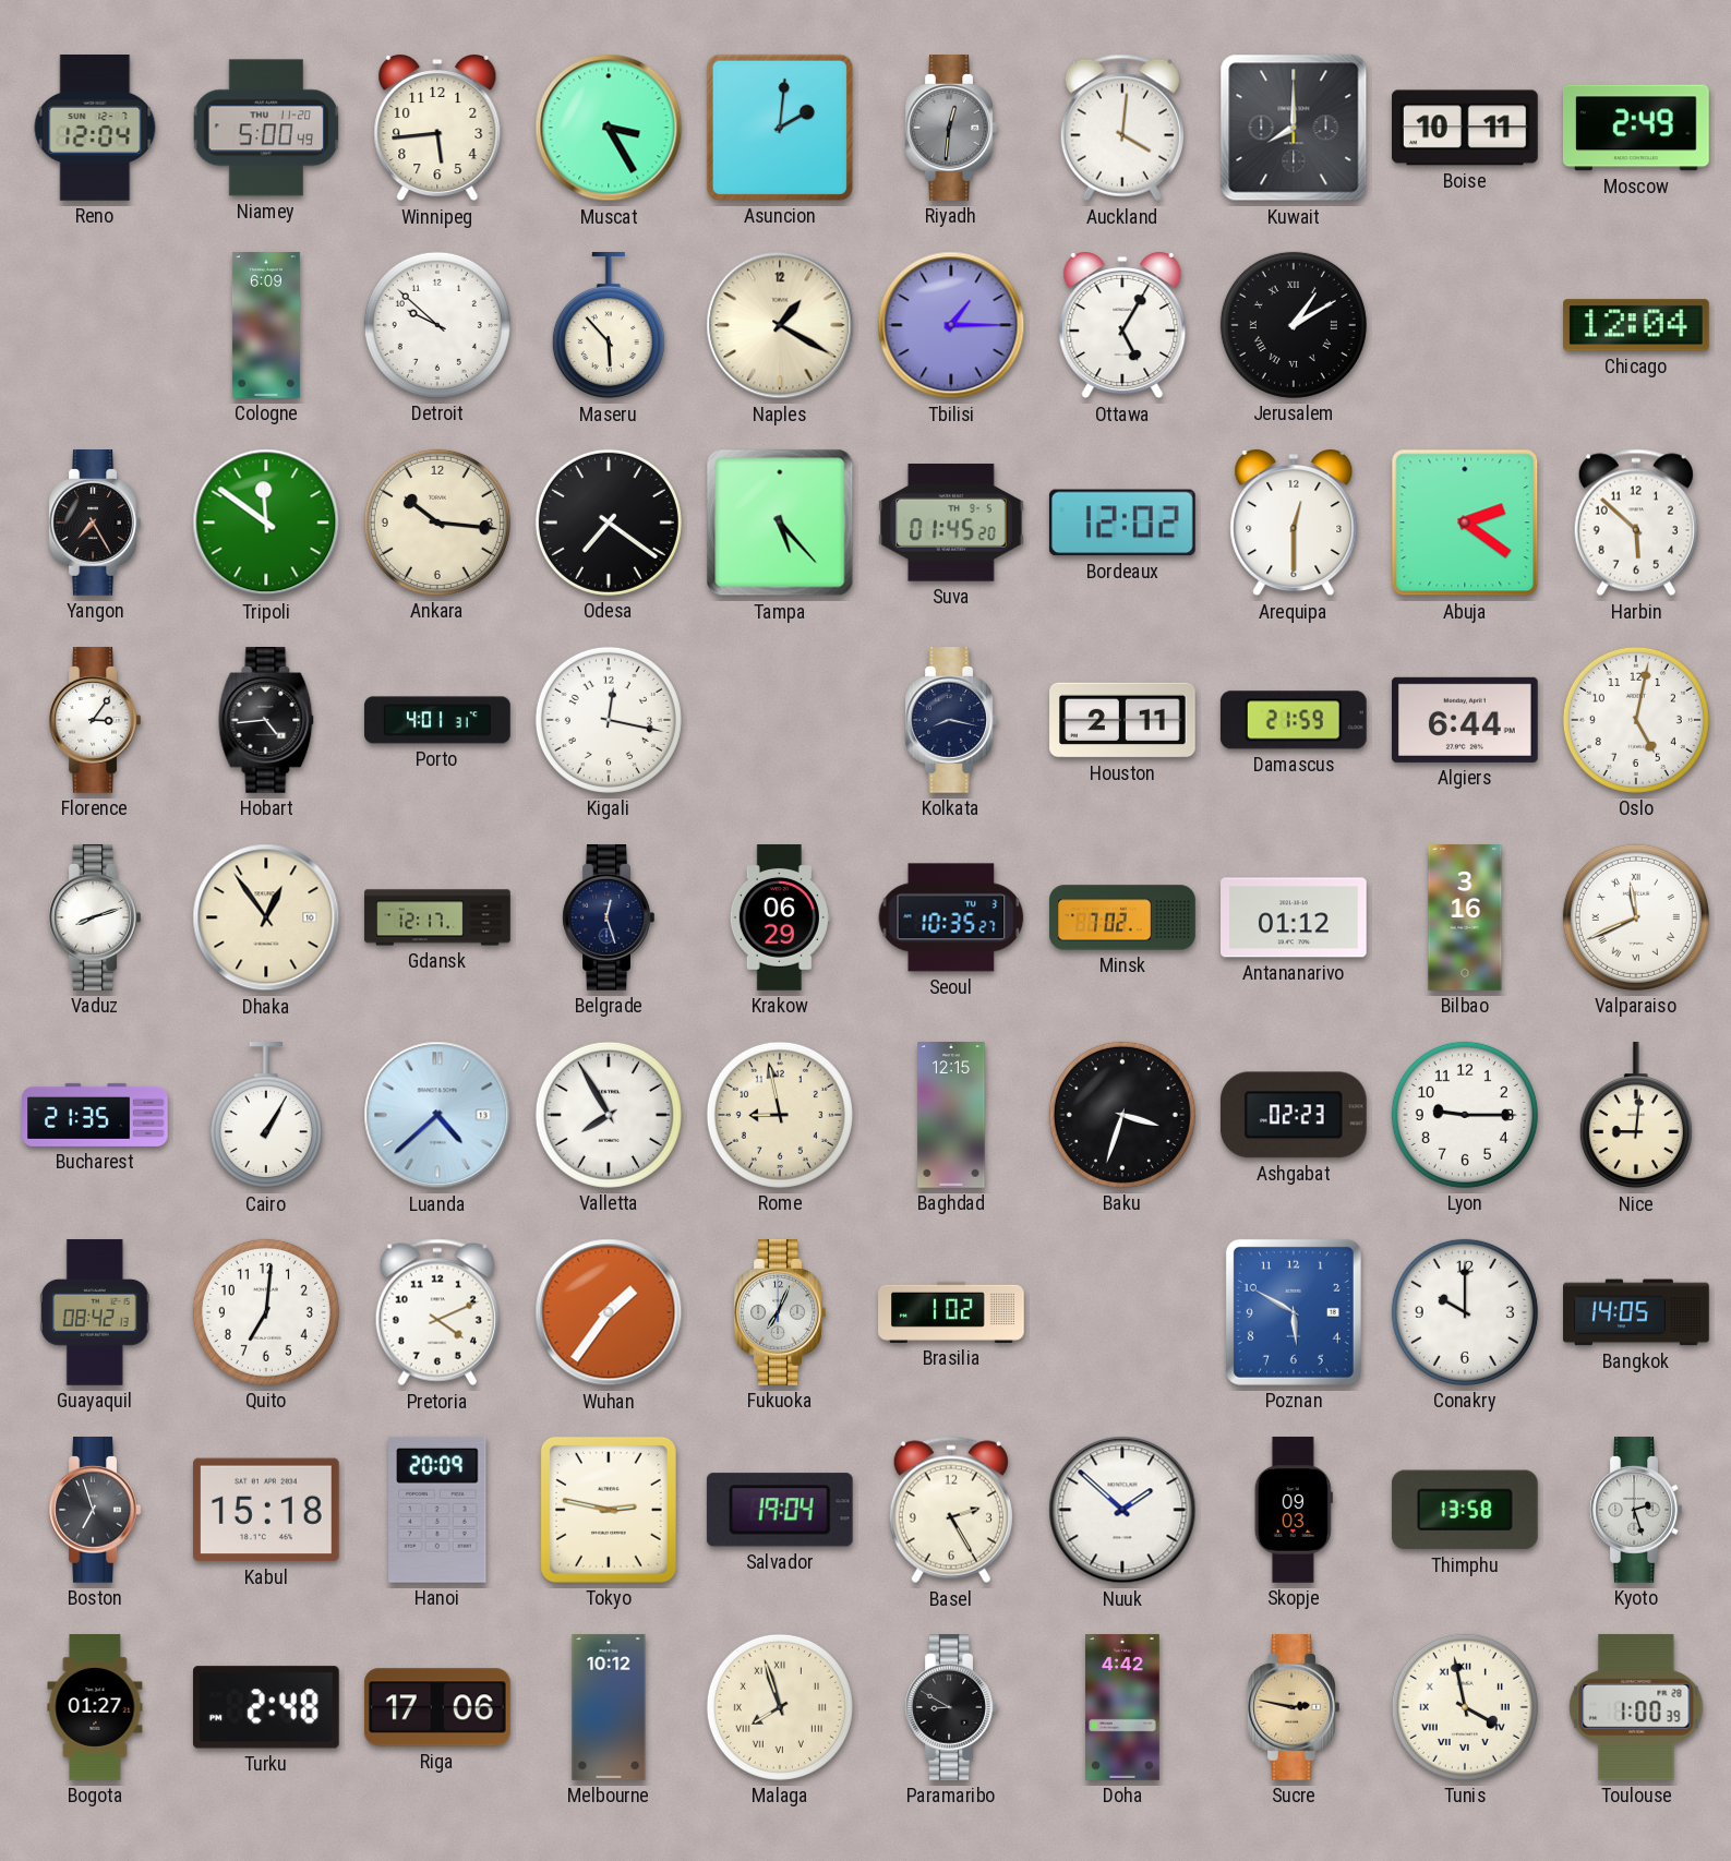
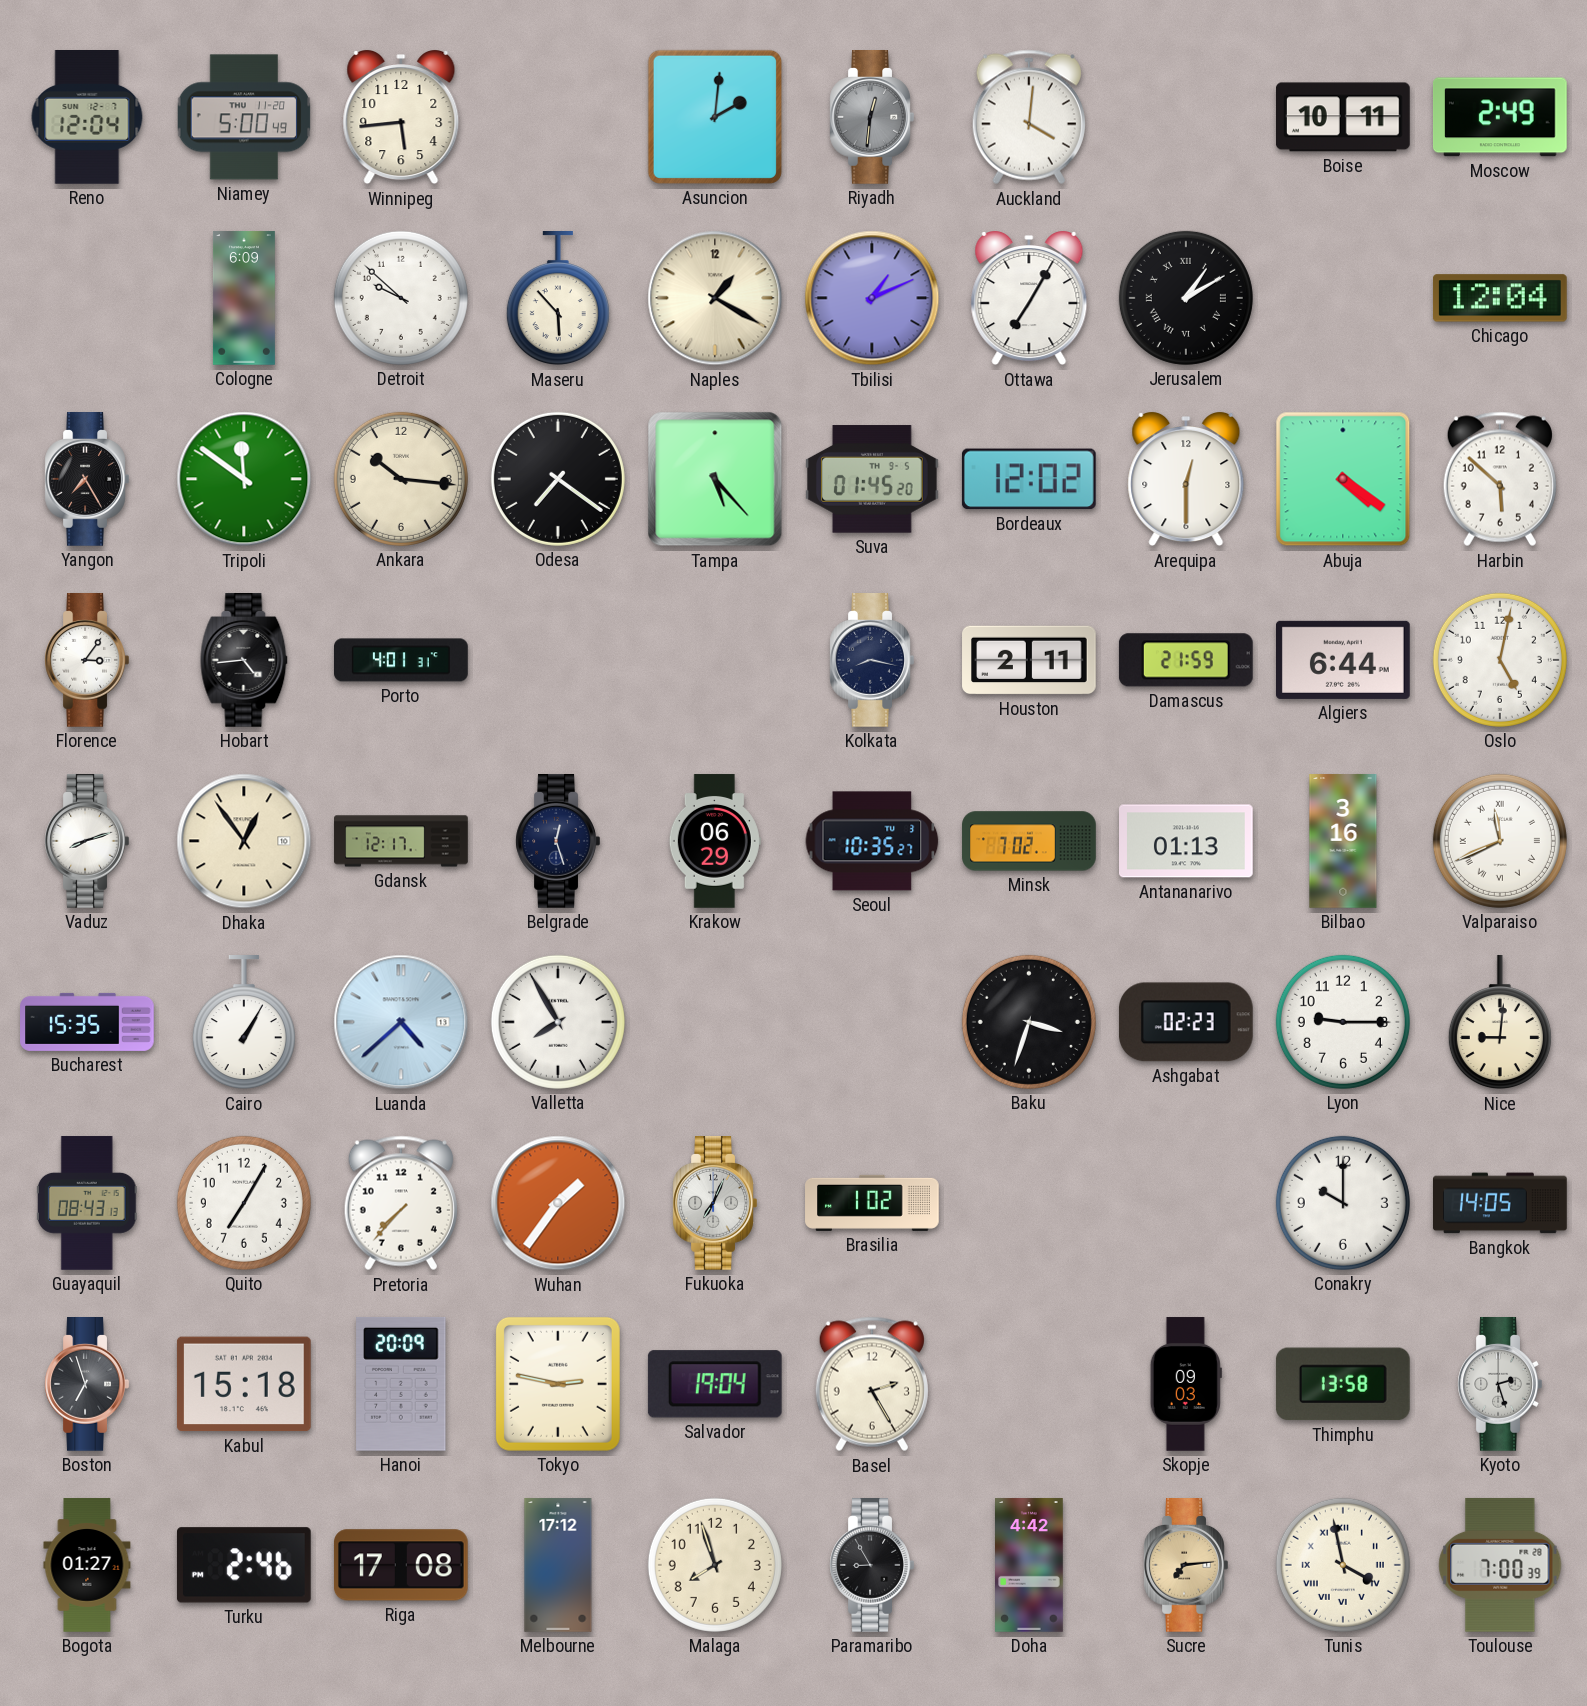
Muscat: 3:25 -> none (609, 128)
Kuwait: 8:00 -> none (1294, 128)
Tbilisi: 1:15 -> 1:11 (872, 298)
Ottawa: 5:05 -> 7:05 (1029, 299)
Abuja: 2:21 -> 4:21 (1343, 479)
Kigali: 12:17 -> none (609, 720)
Antananarivo: 01:12 -> 01:13 (1187, 841)
Bucharest: 21:35 -> 15:35 (87, 1022)
Rome: 8:58 -> none (780, 1115)
Baghdad: 12:15 -> none (951, 1115)
Guayaquil: 08:42 -> 08:43 (87, 1203)
Quito: 7:01 -> 7:05 (244, 1203)
Pretoria: 4:11 -> 7:37 (401, 1203)
Poznan: 5:50 -> none (1294, 1312)
Nuuk: 1:52 -> none (1122, 1510)
Turku: 2:48 -> 2:46 (244, 1565)
Riga: 17:06 -> 17:08 (401, 1565)
Melbourne: 10:12 -> 17:12 (558, 1565)
Malaga numerals: Roman -> Arabic (715, 1565)
Paramaribo: 8:50 -> 8:55 (872, 1566)
Sucre: 2:47 -> 7:14 (1186, 1566)
Toulouse: 1:00 -> 7:00 (1500, 1565)
